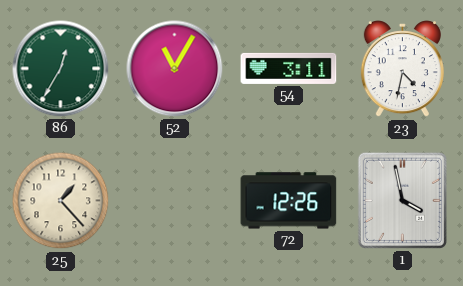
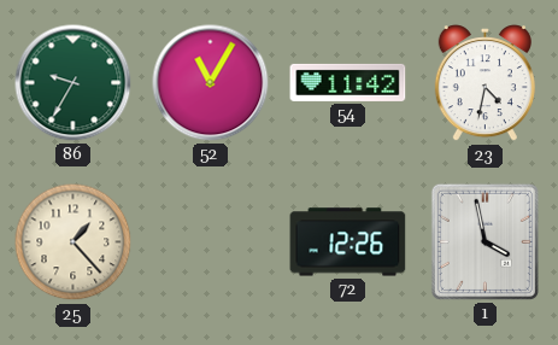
86: 12:35 -> 9:35 (74, 83)
54: 3:11 -> 11:42 (348, 82)
